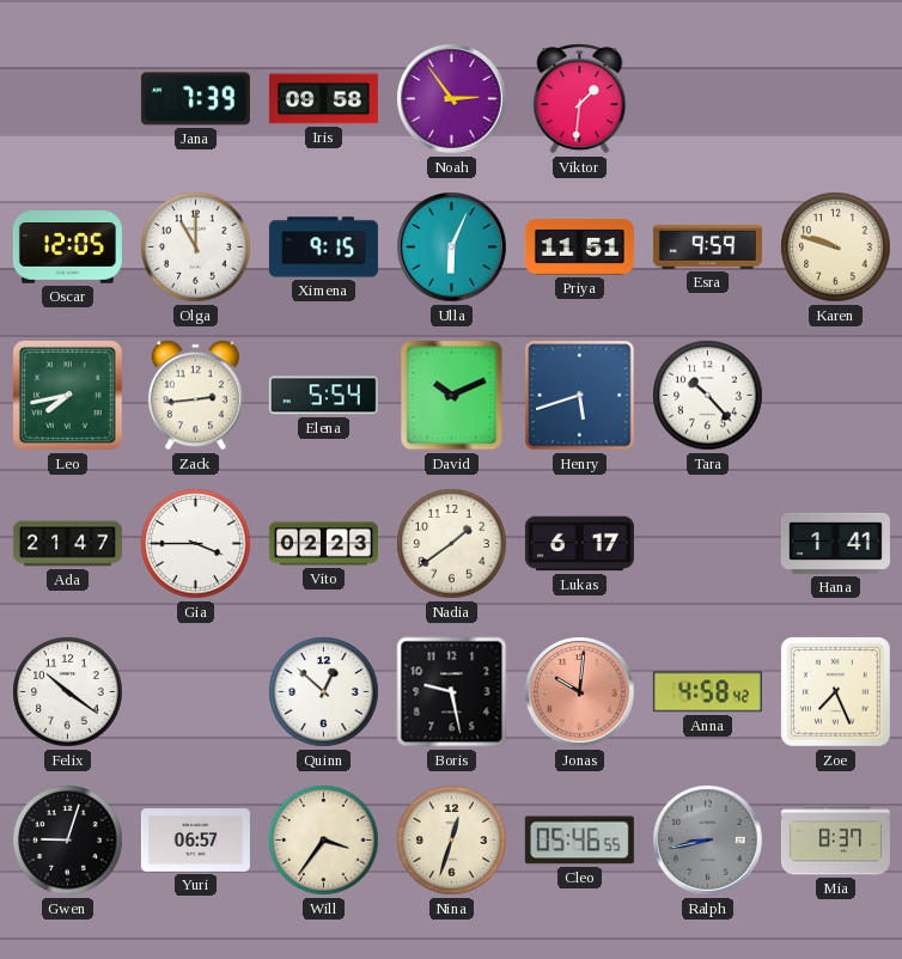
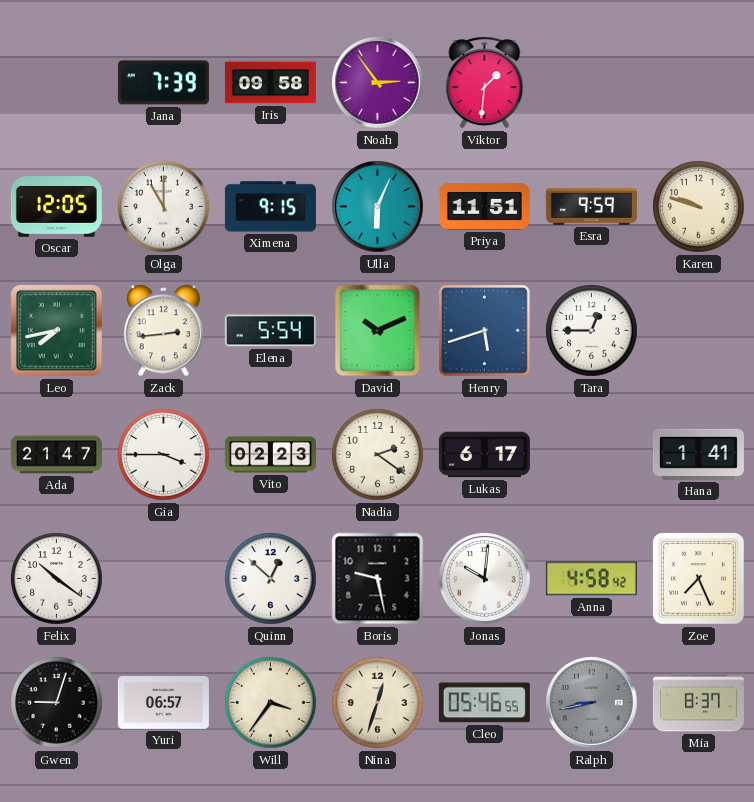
Tara: 10:23 -> 12:45 (592, 331)
Nadia: 1:39 -> 2:21 (378, 455)
Jonas dial: salmon -> white (485, 579)
